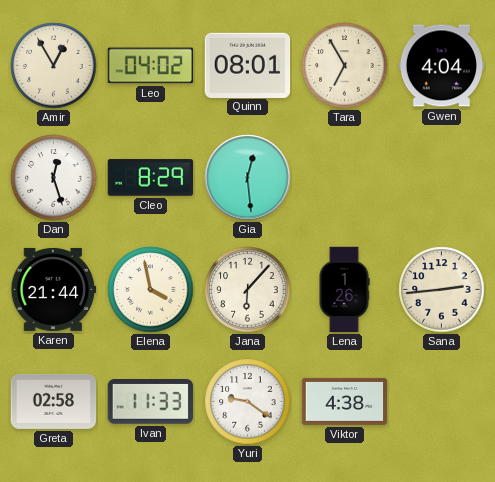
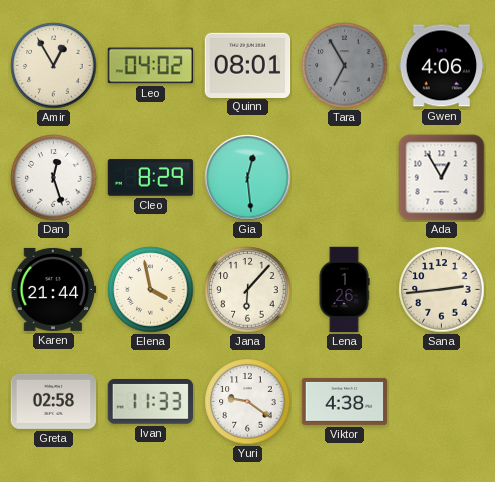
Tara dial: cream -> grey (345, 66)
Gwen: 4:04 -> 4:06 (442, 66)
Ada: none -> 12:55 (442, 178)
